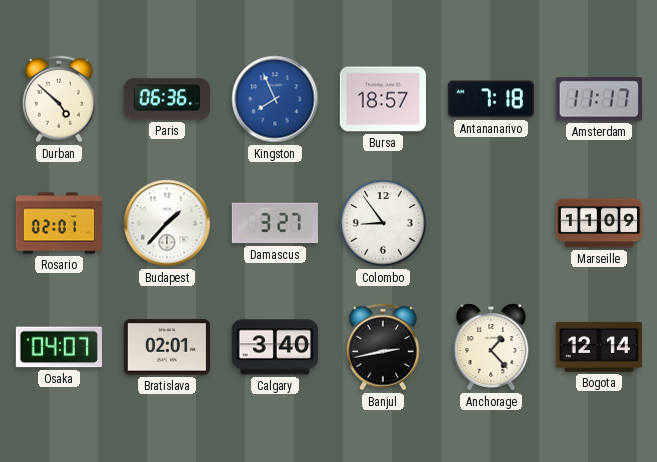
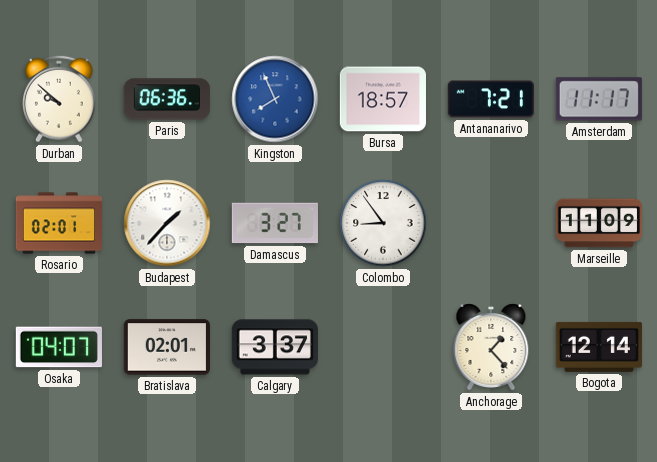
Durban: 4:52 -> 9:52 (60, 99)
Antananarivo: 7:18 -> 7:21 (491, 99)
Calgary: 3:40 -> 3:37 (275, 347)
Banjul: 2:43 -> none (384, 347)
